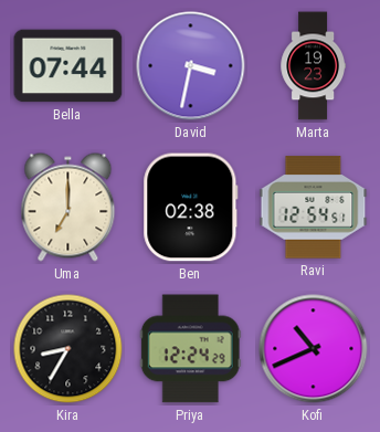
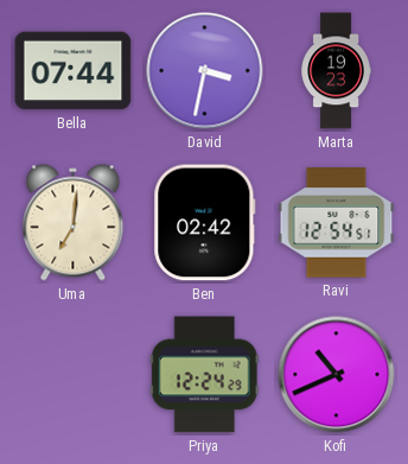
Uma: 7:00 -> 7:01 (74, 223)
Ben: 02:38 -> 02:42 (205, 223)
Kira: 8:35 -> none (68, 349)
